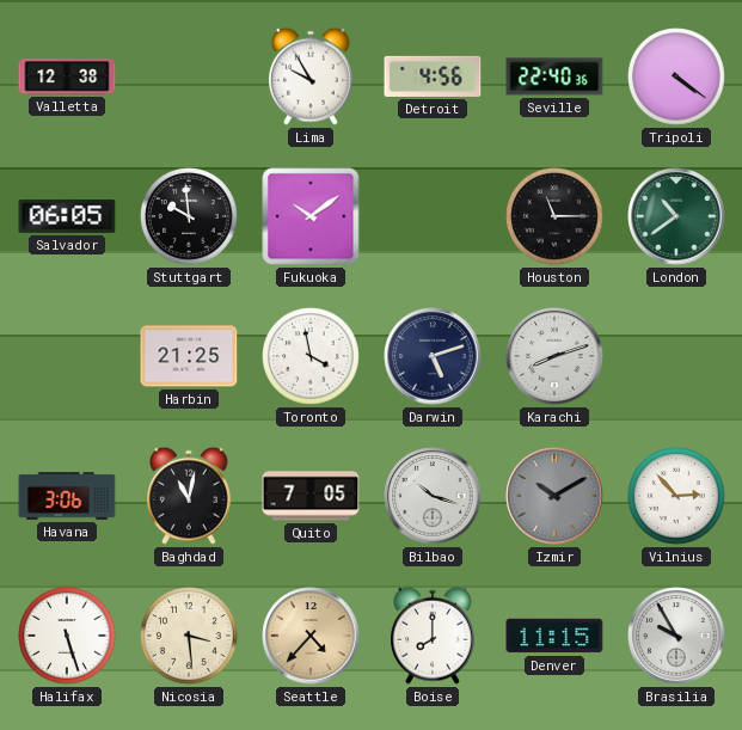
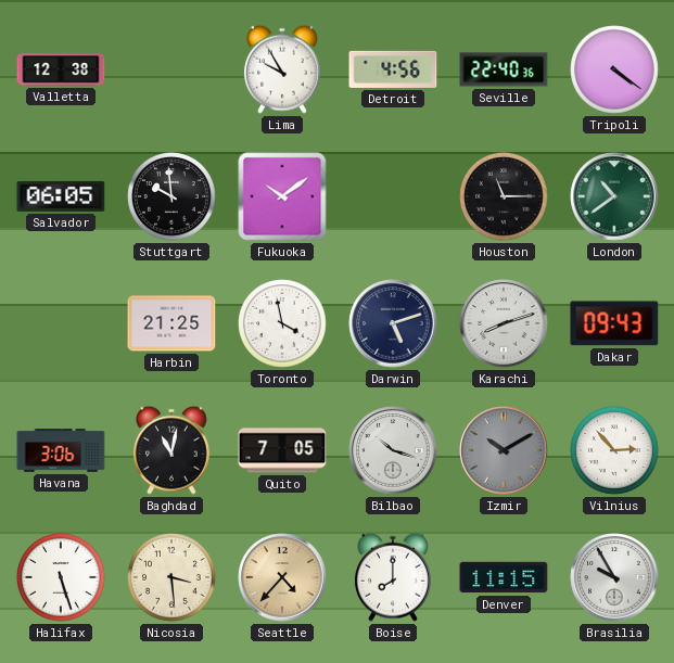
Dakar: none -> 09:43 (614, 323)
